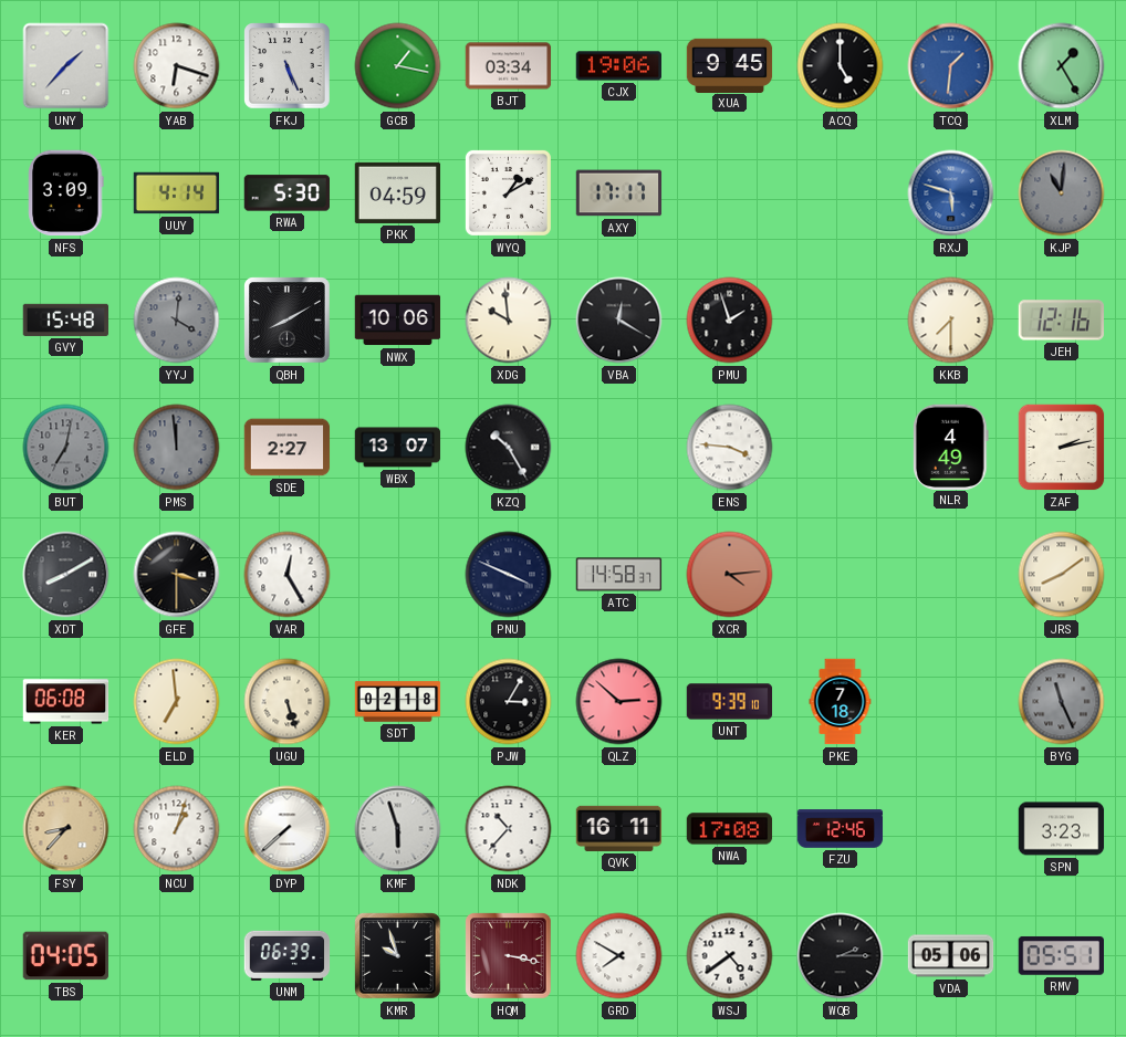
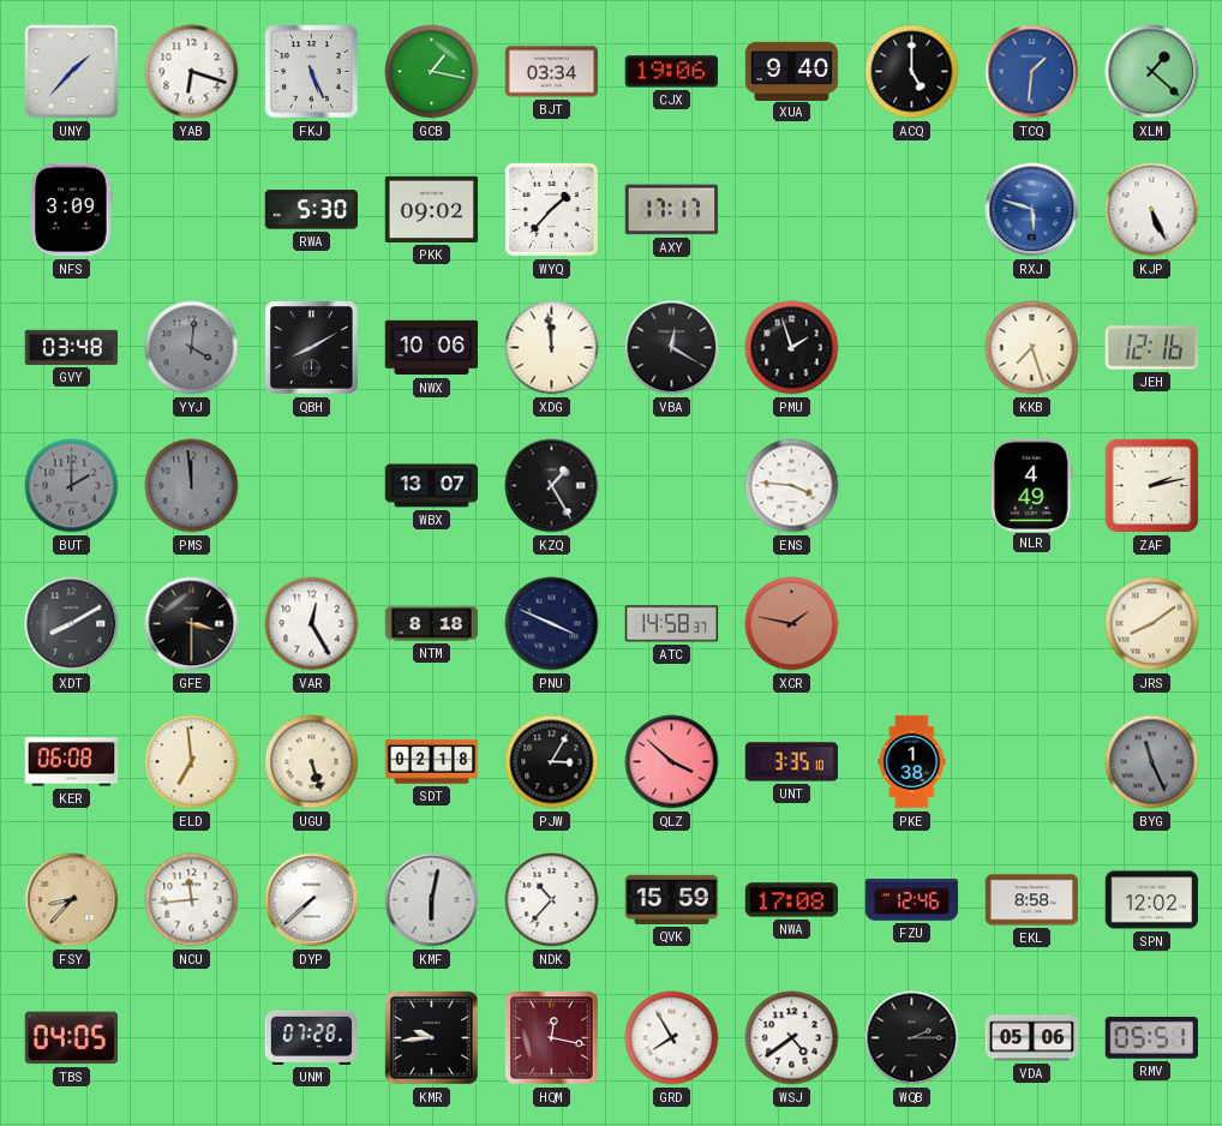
XUA: 9:45 -> 9:40 (792, 71)
XLM: 1:25 -> 1:22 (1152, 72)
UUY: 4:14 -> none (177, 193)
PKK: 04:59 -> 09:02 (432, 209)
WYQ: 1:10 -> 1:37 (551, 209)
KJP: 11:01 -> 5:26 (1152, 210)
KJP dial: grey -> white (1152, 210)
GVY: 15:48 -> 03:48 (72, 347)
XDG: 9:59 -> 11:59 (552, 348)
KKB: 7:30 -> 7:27 (1032, 348)
BUT: 7:02 -> 2:00 (72, 486)
SDE: 2:27 -> none (288, 448)
KZQ: 10:25 -> 1:25 (552, 486)
NTM: none -> 8:18 (432, 624)
XCR: 4:14 -> 1:47 (792, 624)
QLZ: 2:52 -> 3:52 (672, 762)
UNT: 9:39 -> 3:35 (792, 762)
PKE: 7:18 -> 1:38 (912, 762)
NCU: 1:03 -> 11:44 (192, 900)
KMF: 5:57 -> 6:02 (432, 900)
QVK: 16:11 -> 15:59 (672, 899)
EKL: none -> 8:58 (1032, 900)
SPN: 3:23 -> 12:02 (1152, 900)
UNM: 06:39 -> 07:28 (312, 1037)
KMR: 9:57 -> 9:44 (432, 1038)
HQM: 3:17 -> 12:17 (552, 1038)
GRD: 7:50 -> 7:55 (672, 1038)
